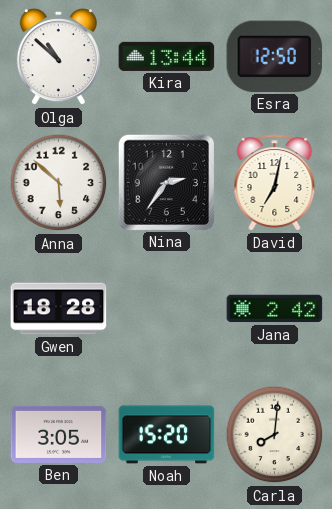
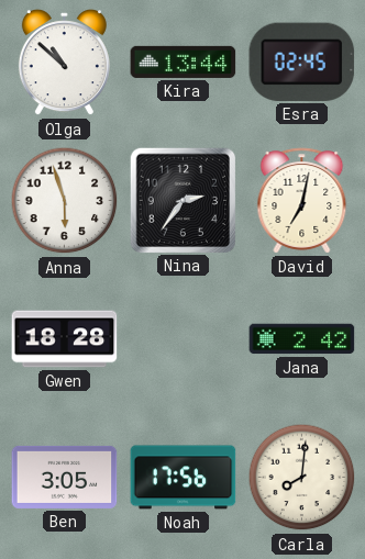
Esra: 12:50 -> 02:45 (302, 62)
Anna: 5:52 -> 5:57 (65, 201)
Noah: 15:20 -> 17:56 (184, 478)
